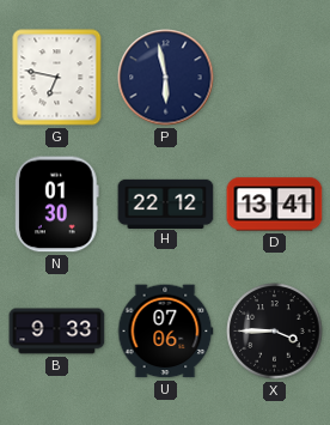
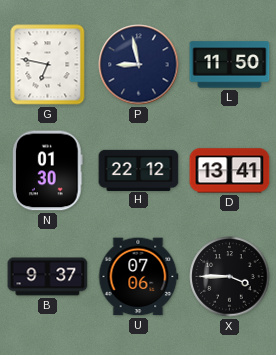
P: 5:58 -> 8:58 (139, 65)
L: none -> 11:50 (230, 65)
B: 9:33 -> 9:37 (48, 277)
